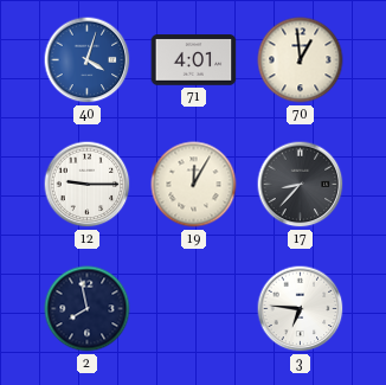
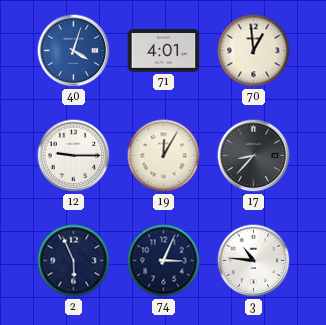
2: 7:58 -> 5:56 (74, 261)
74: none -> 3:04 (164, 261)
3: 6:46 -> 10:46 (254, 261)
